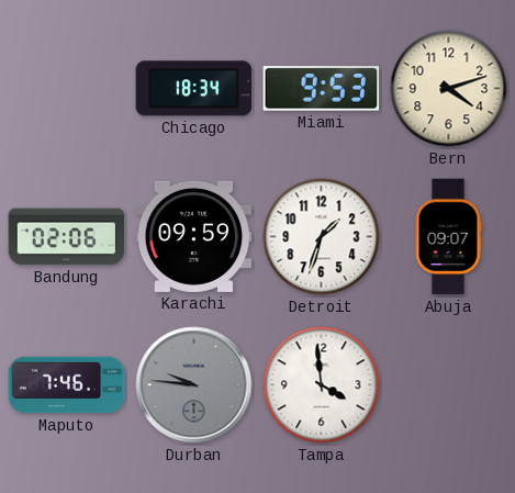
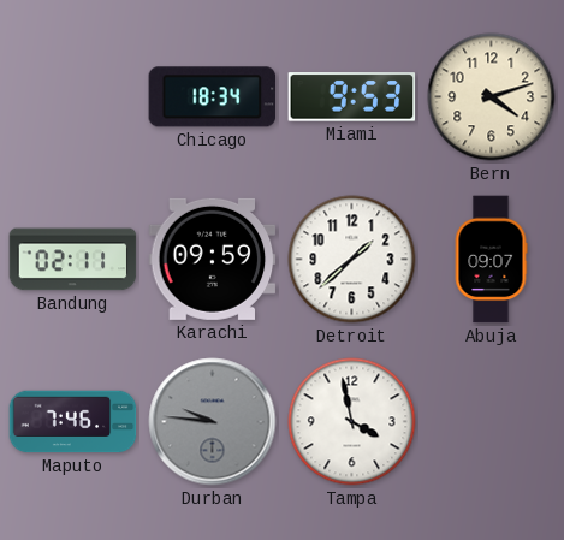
Bandung: 02:06 -> 02:11 (73, 260)
Detroit: 1:33 -> 1:38 (352, 260)
Tampa: 3:59 -> 3:58 (352, 422)
